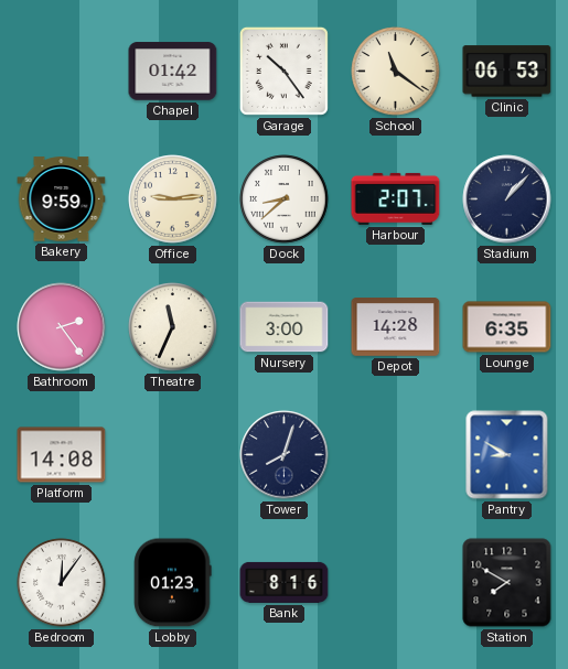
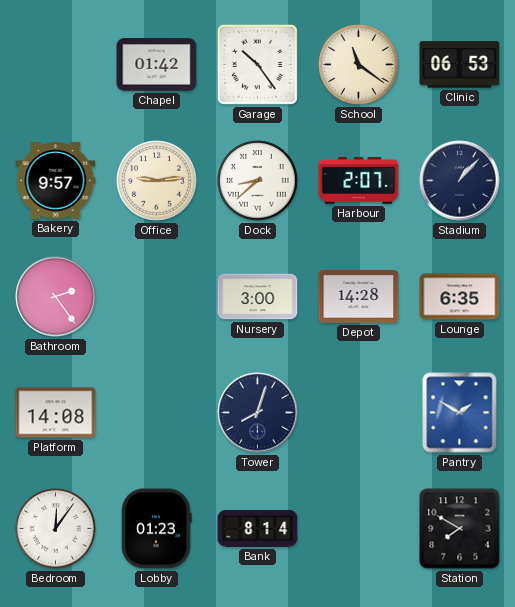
Bakery: 9:59 -> 9:57 (56, 181)
Theatre: 11:34 -> none (173, 327)
Pantry: 8:50 -> 1:50 (460, 413)
Bank: 8:16 -> 8:14 (258, 528)
